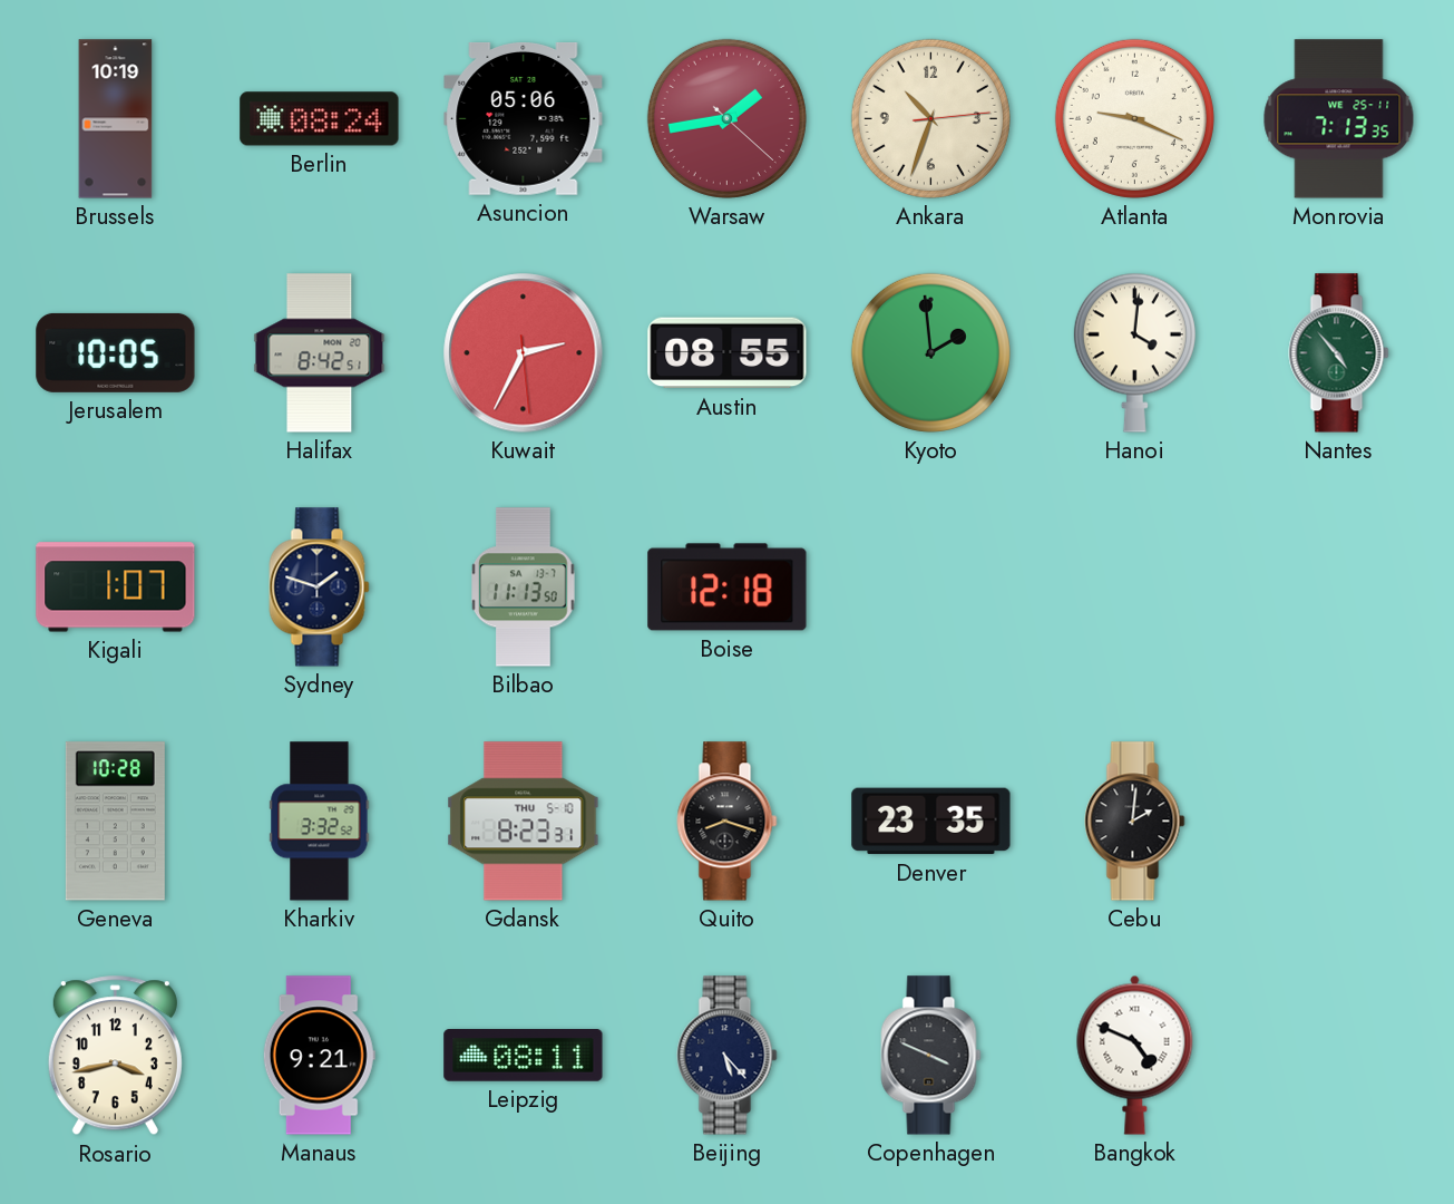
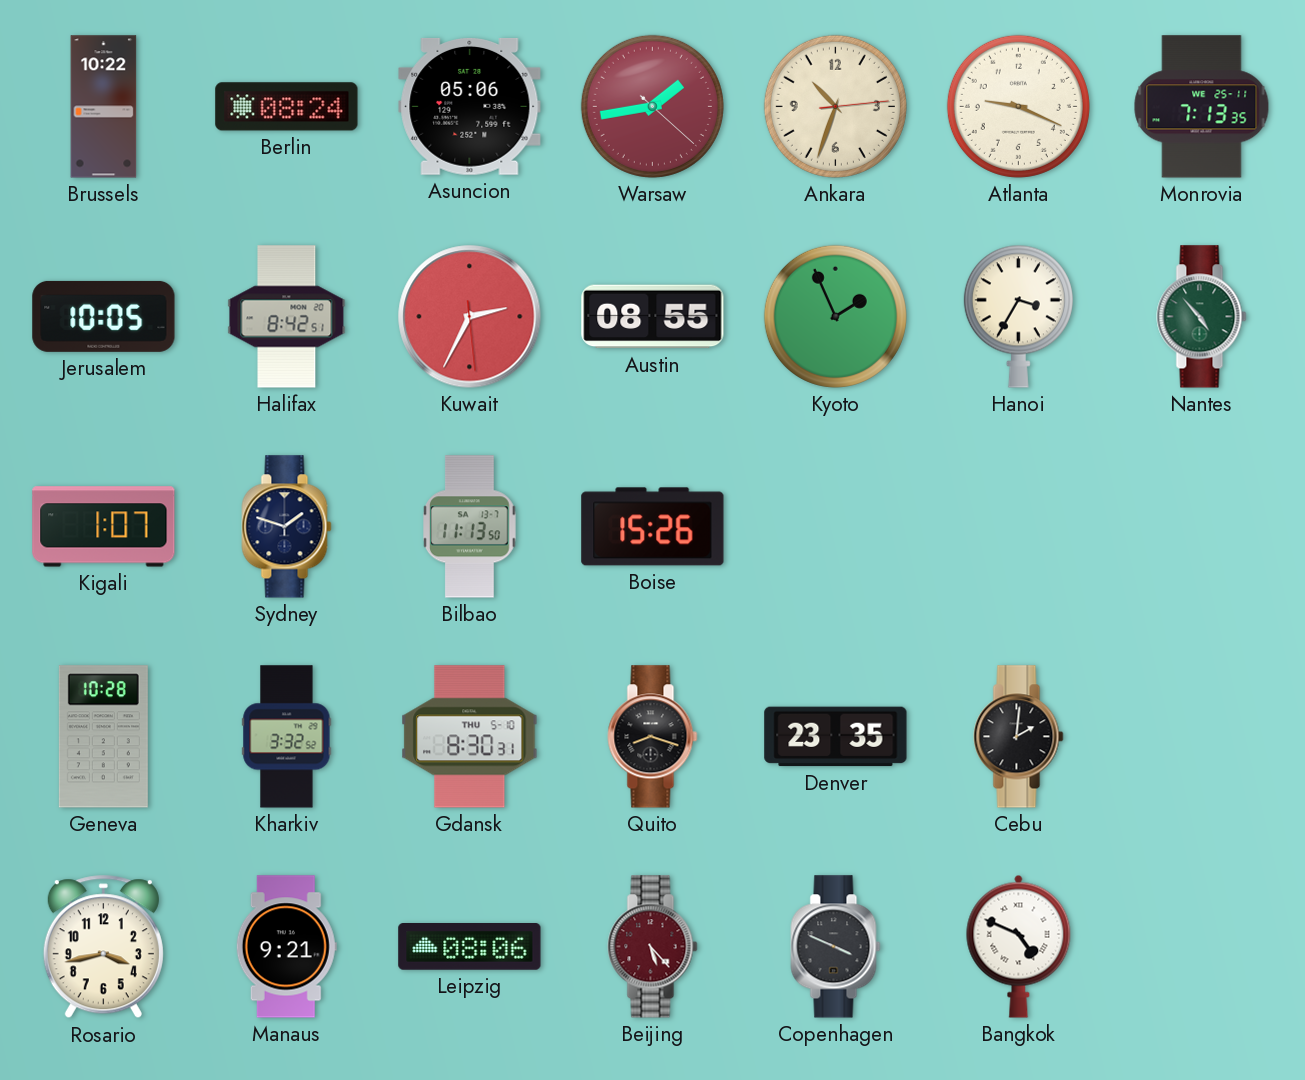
Brussels: 10:19 -> 10:22 (104, 107)
Kyoto: 1:59 -> 1:56 (835, 316)
Hanoi: 4:01 -> 3:35 (1018, 316)
Boise: 12:18 -> 15:26 (653, 527)
Gdansk: 8:23 -> 8:30 (470, 737)
Leipzig: 08:11 -> 08:06 (470, 947)
Beijing dial: navy -> burgundy (653, 947)
